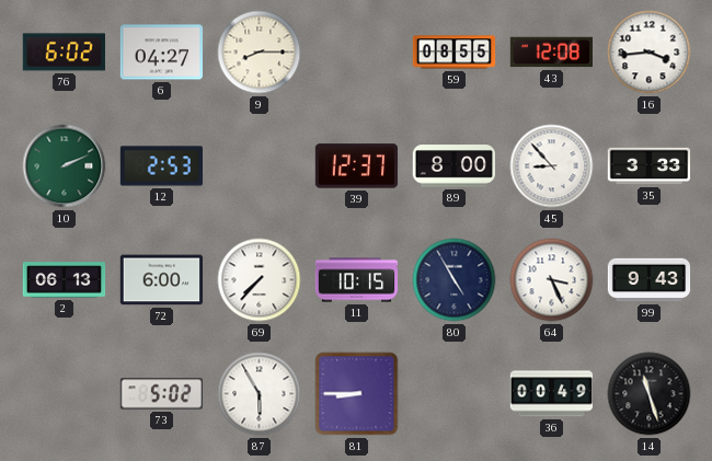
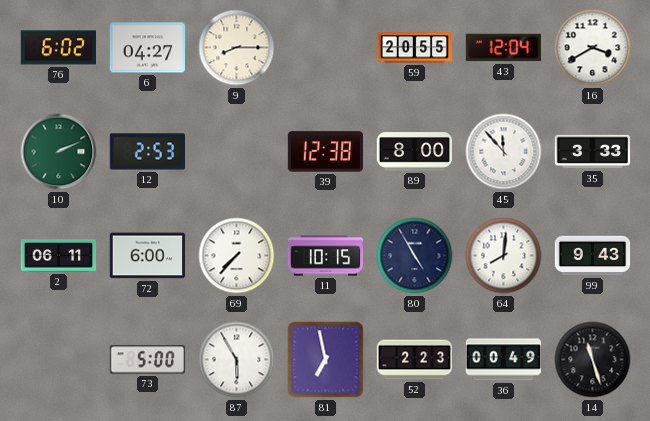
59: 08:55 -> 20:55 (415, 48)
43: 12:08 -> 12:04 (503, 48)
16: 3:44 -> 3:40 (593, 48)
39: 12:37 -> 12:38 (325, 152)
45: 8:53 -> 11:53 (504, 152)
2: 06:13 -> 06:11 (59, 256)
64: 3:26 -> 8:01 (504, 256)
73: 5:02 -> 5:00 (147, 360)
81: 8:45 -> 6:58 (326, 360)
52: none -> 2:23 (415, 360)
